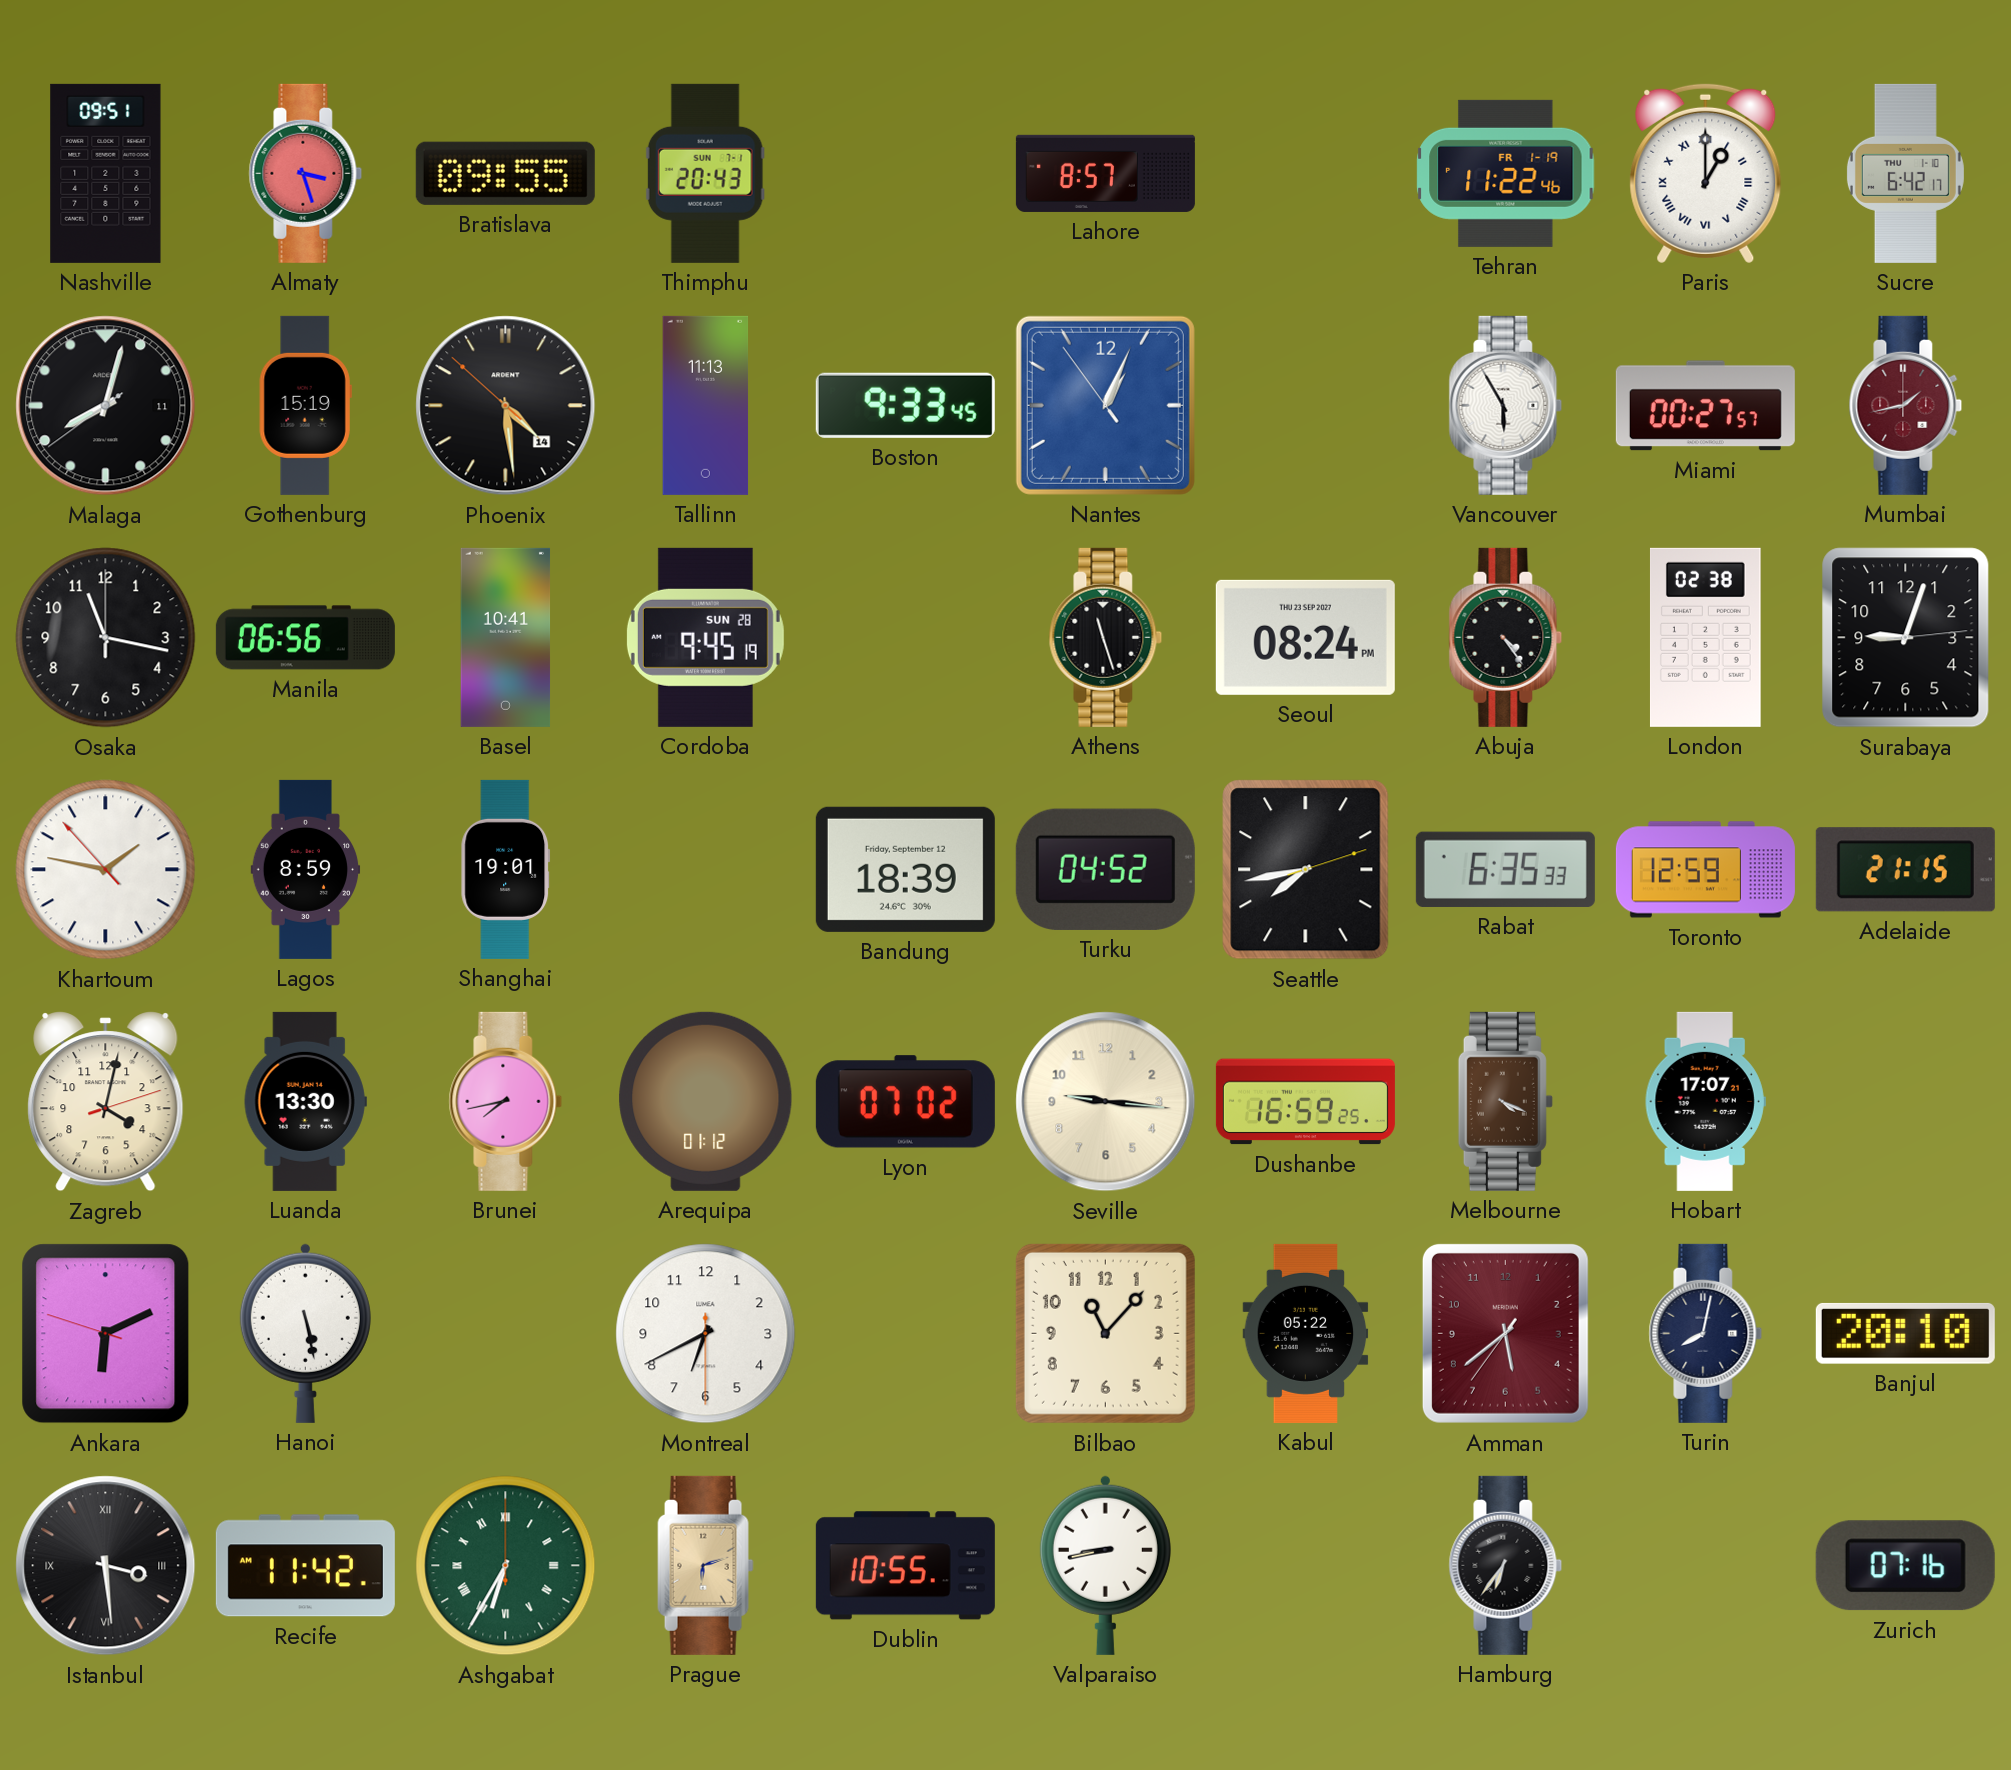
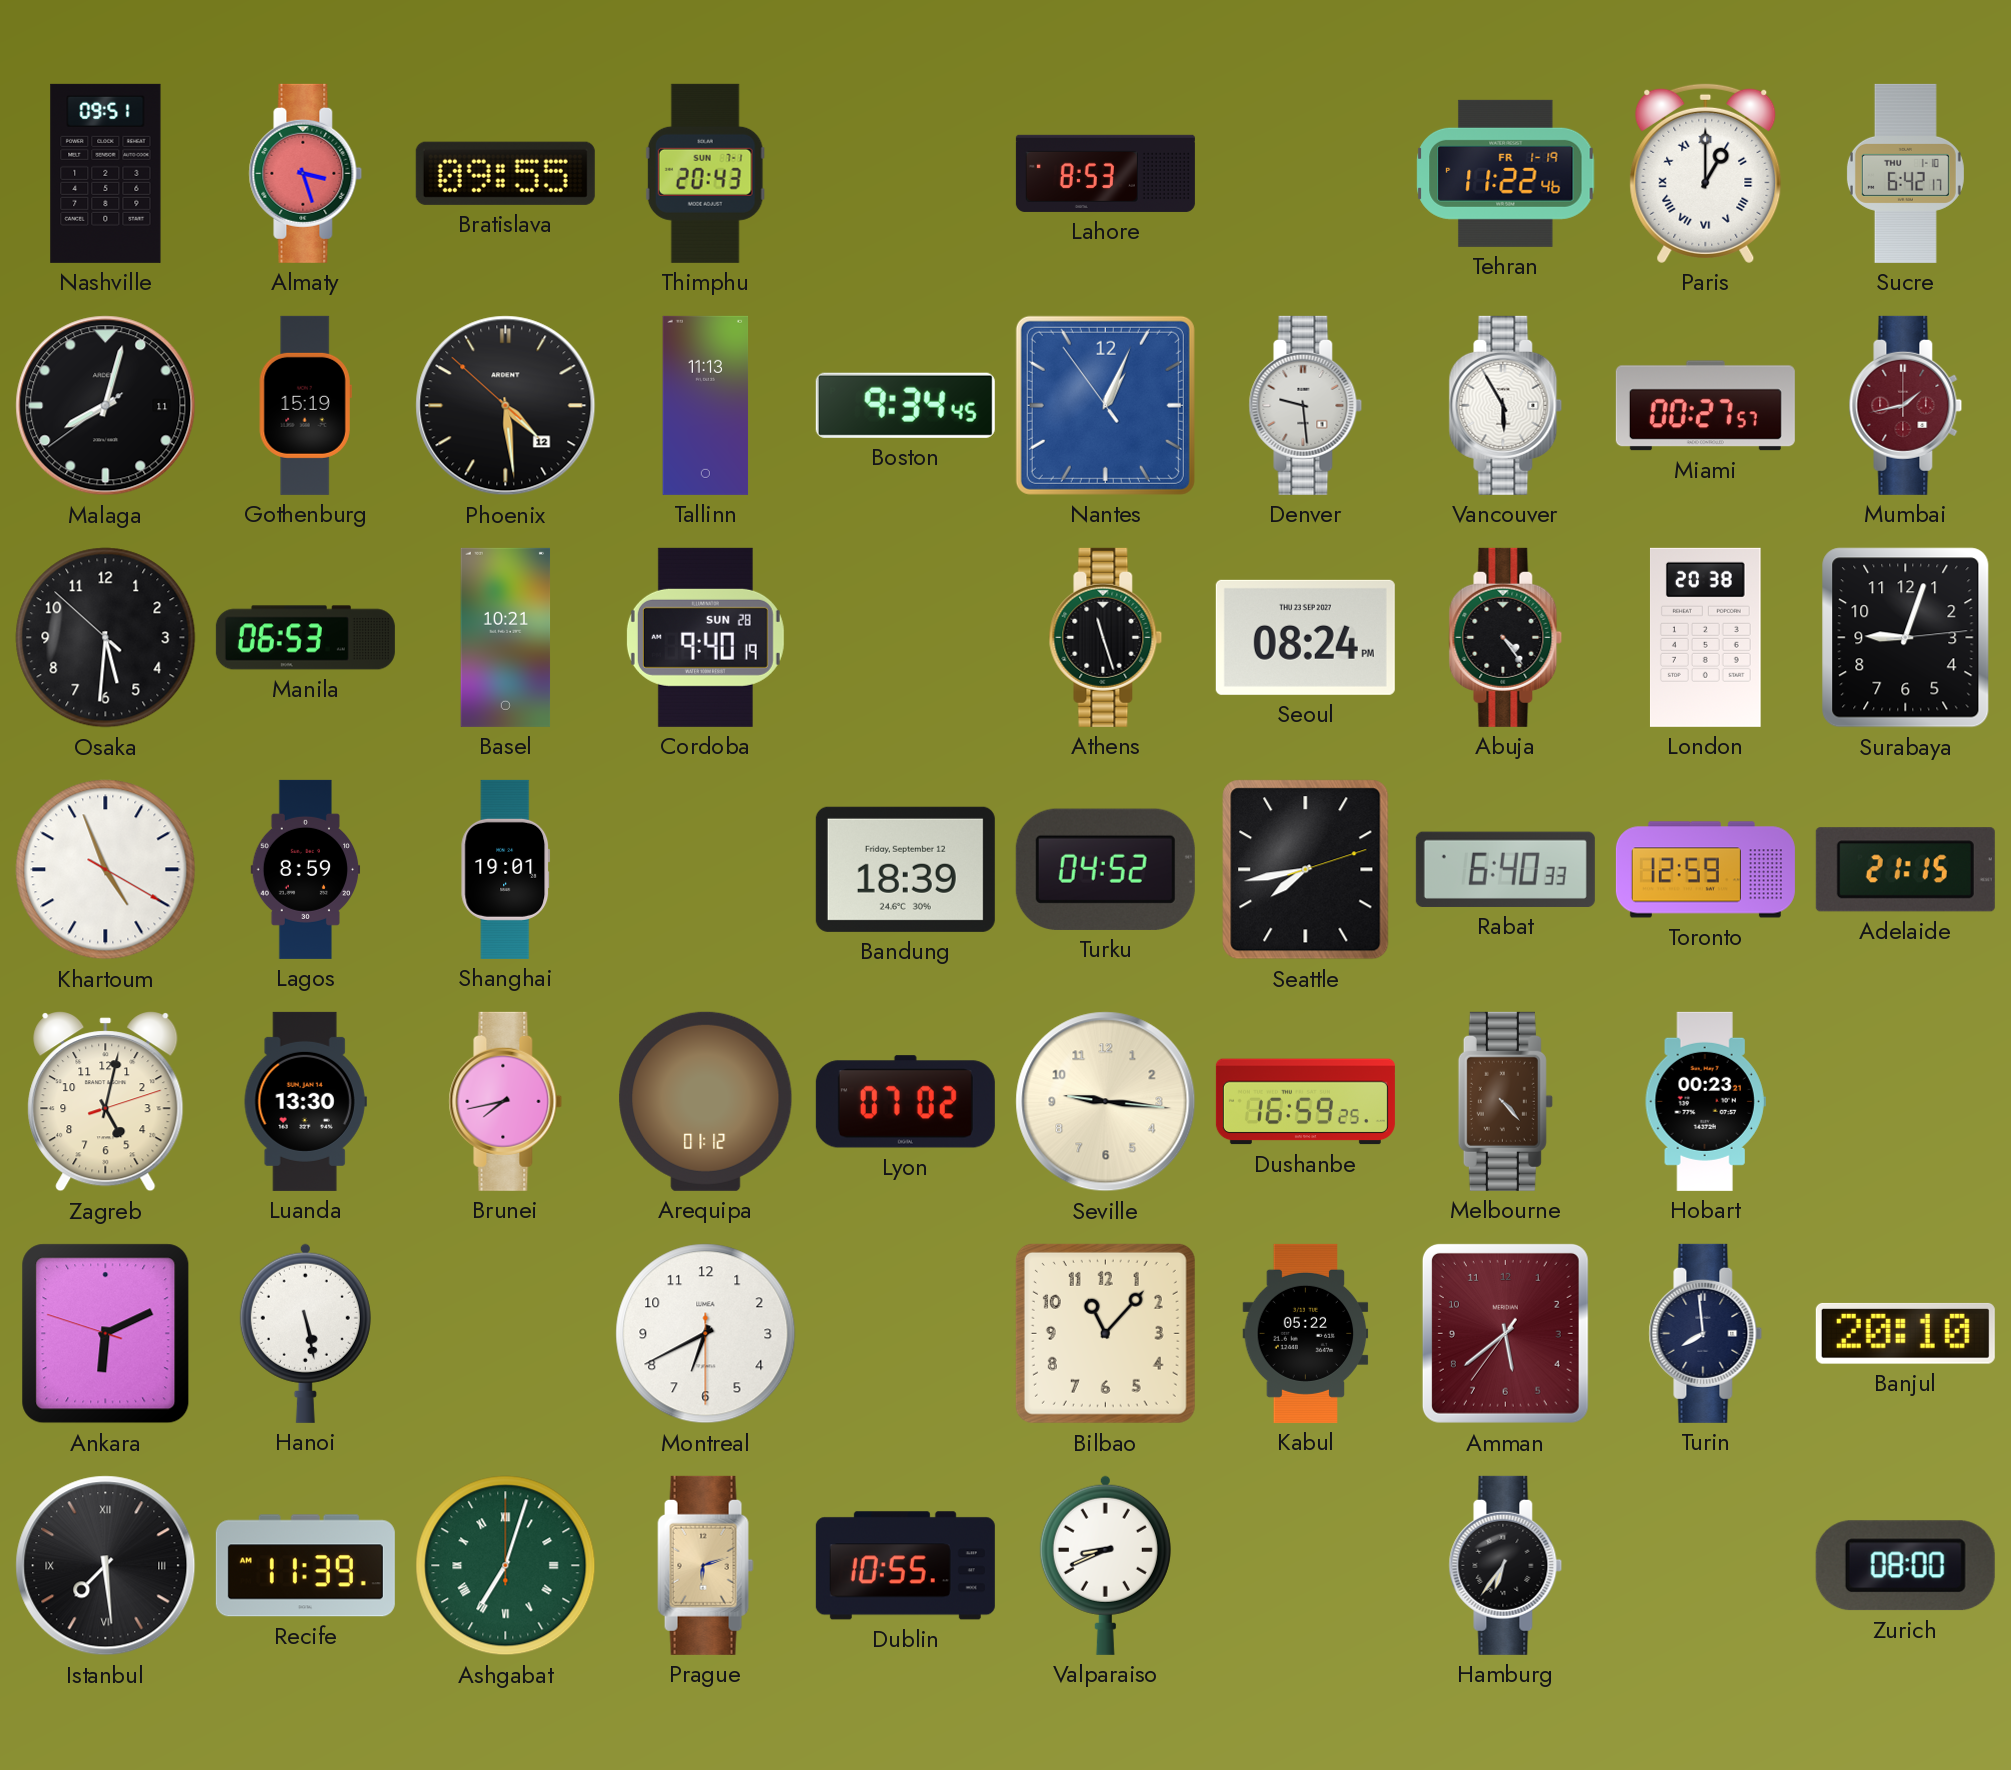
Lahore: 8:57 -> 8:53 (1105, 173)
Phoenix date: 14 -> 12 (506, 406)
Boston: 9:33 -> 9:34 (905, 405)
Denver: none -> 9:29 (1306, 405)
Osaka: 11:17 -> 5:30 (106, 638)
Manila: 06:56 -> 06:53 (305, 638)
Basel: 10:41 -> 10:21 (506, 637)
Cordoba: 9:45 -> 9:40 (705, 637)
London: 02:38 -> 20:38 (1705, 637)
Khartoum: 1:46 -> 4:56 (106, 870)
Rabat: 6:35 -> 6:40 (1505, 869)
Zagreb: 4:02 -> 5:02 (106, 1102)
Melbourne: 4:19 -> 4:23 (1505, 1101)
Hobart: 17:07 -> 00:23 (1705, 1101)
Turin: 8:02 -> 7:59 (1706, 1333)
Istanbul: 3:29 -> 7:29 (106, 1566)
Recife: 11:42 -> 11:39 (305, 1566)
Ashgabat: 6:35 -> 7:03 (506, 1566)
Valparaiso: 8:43 -> 8:41 (1105, 1565)
Zurich: 07:16 -> 08:00 (1905, 1566)
